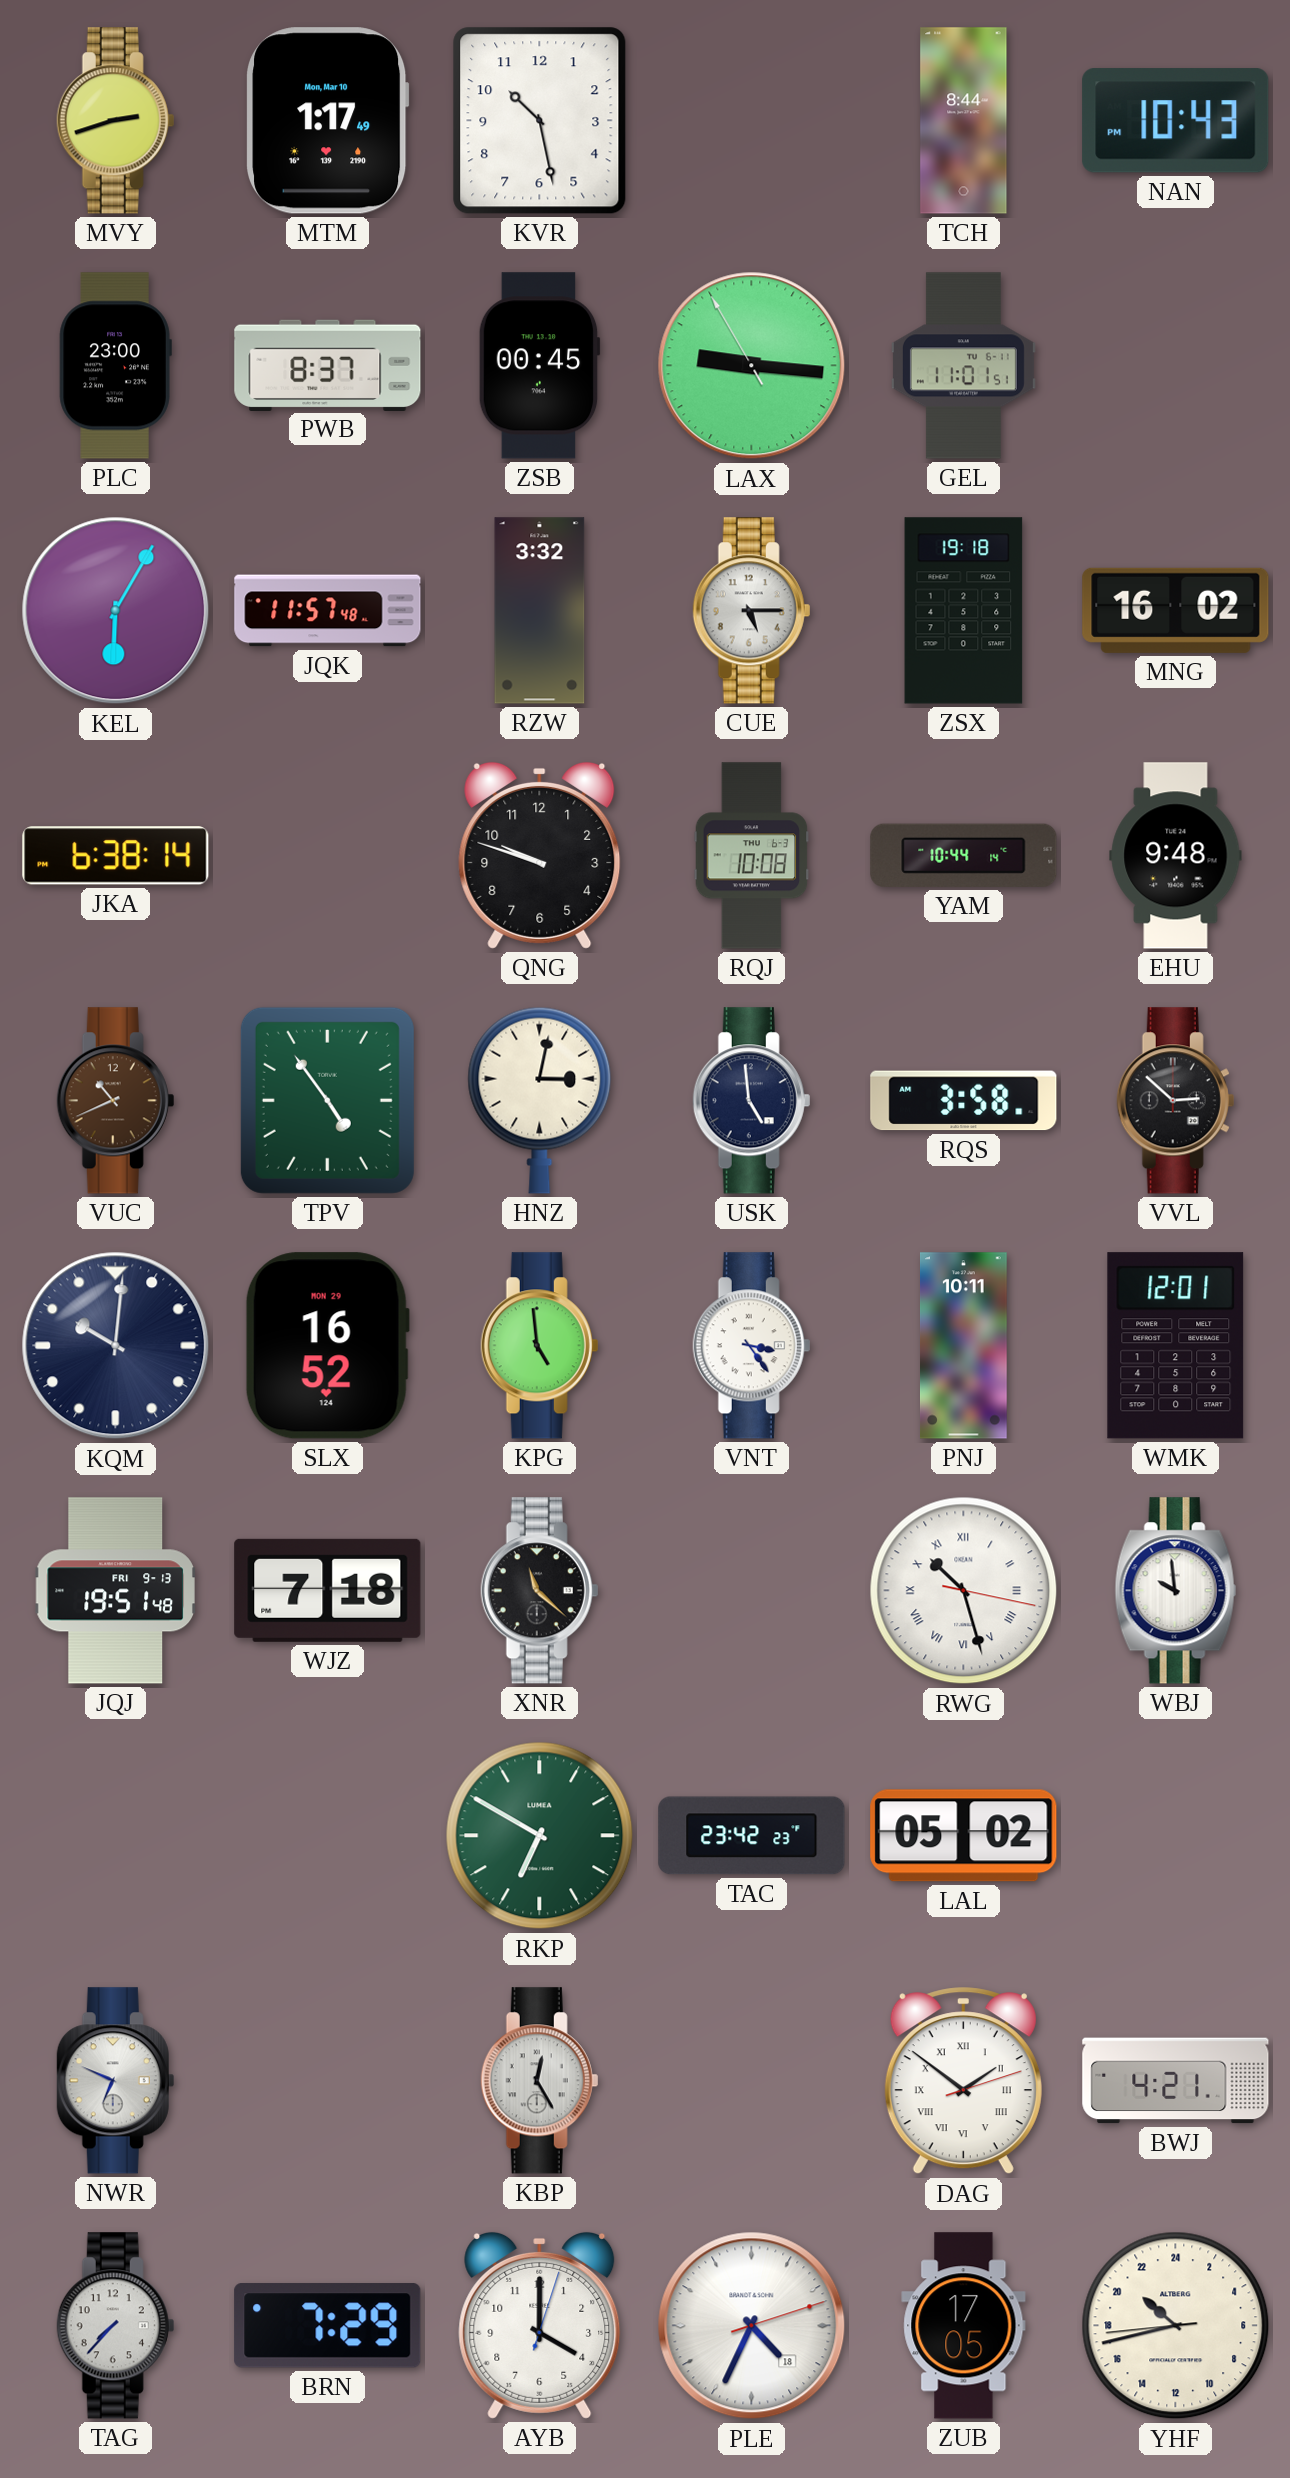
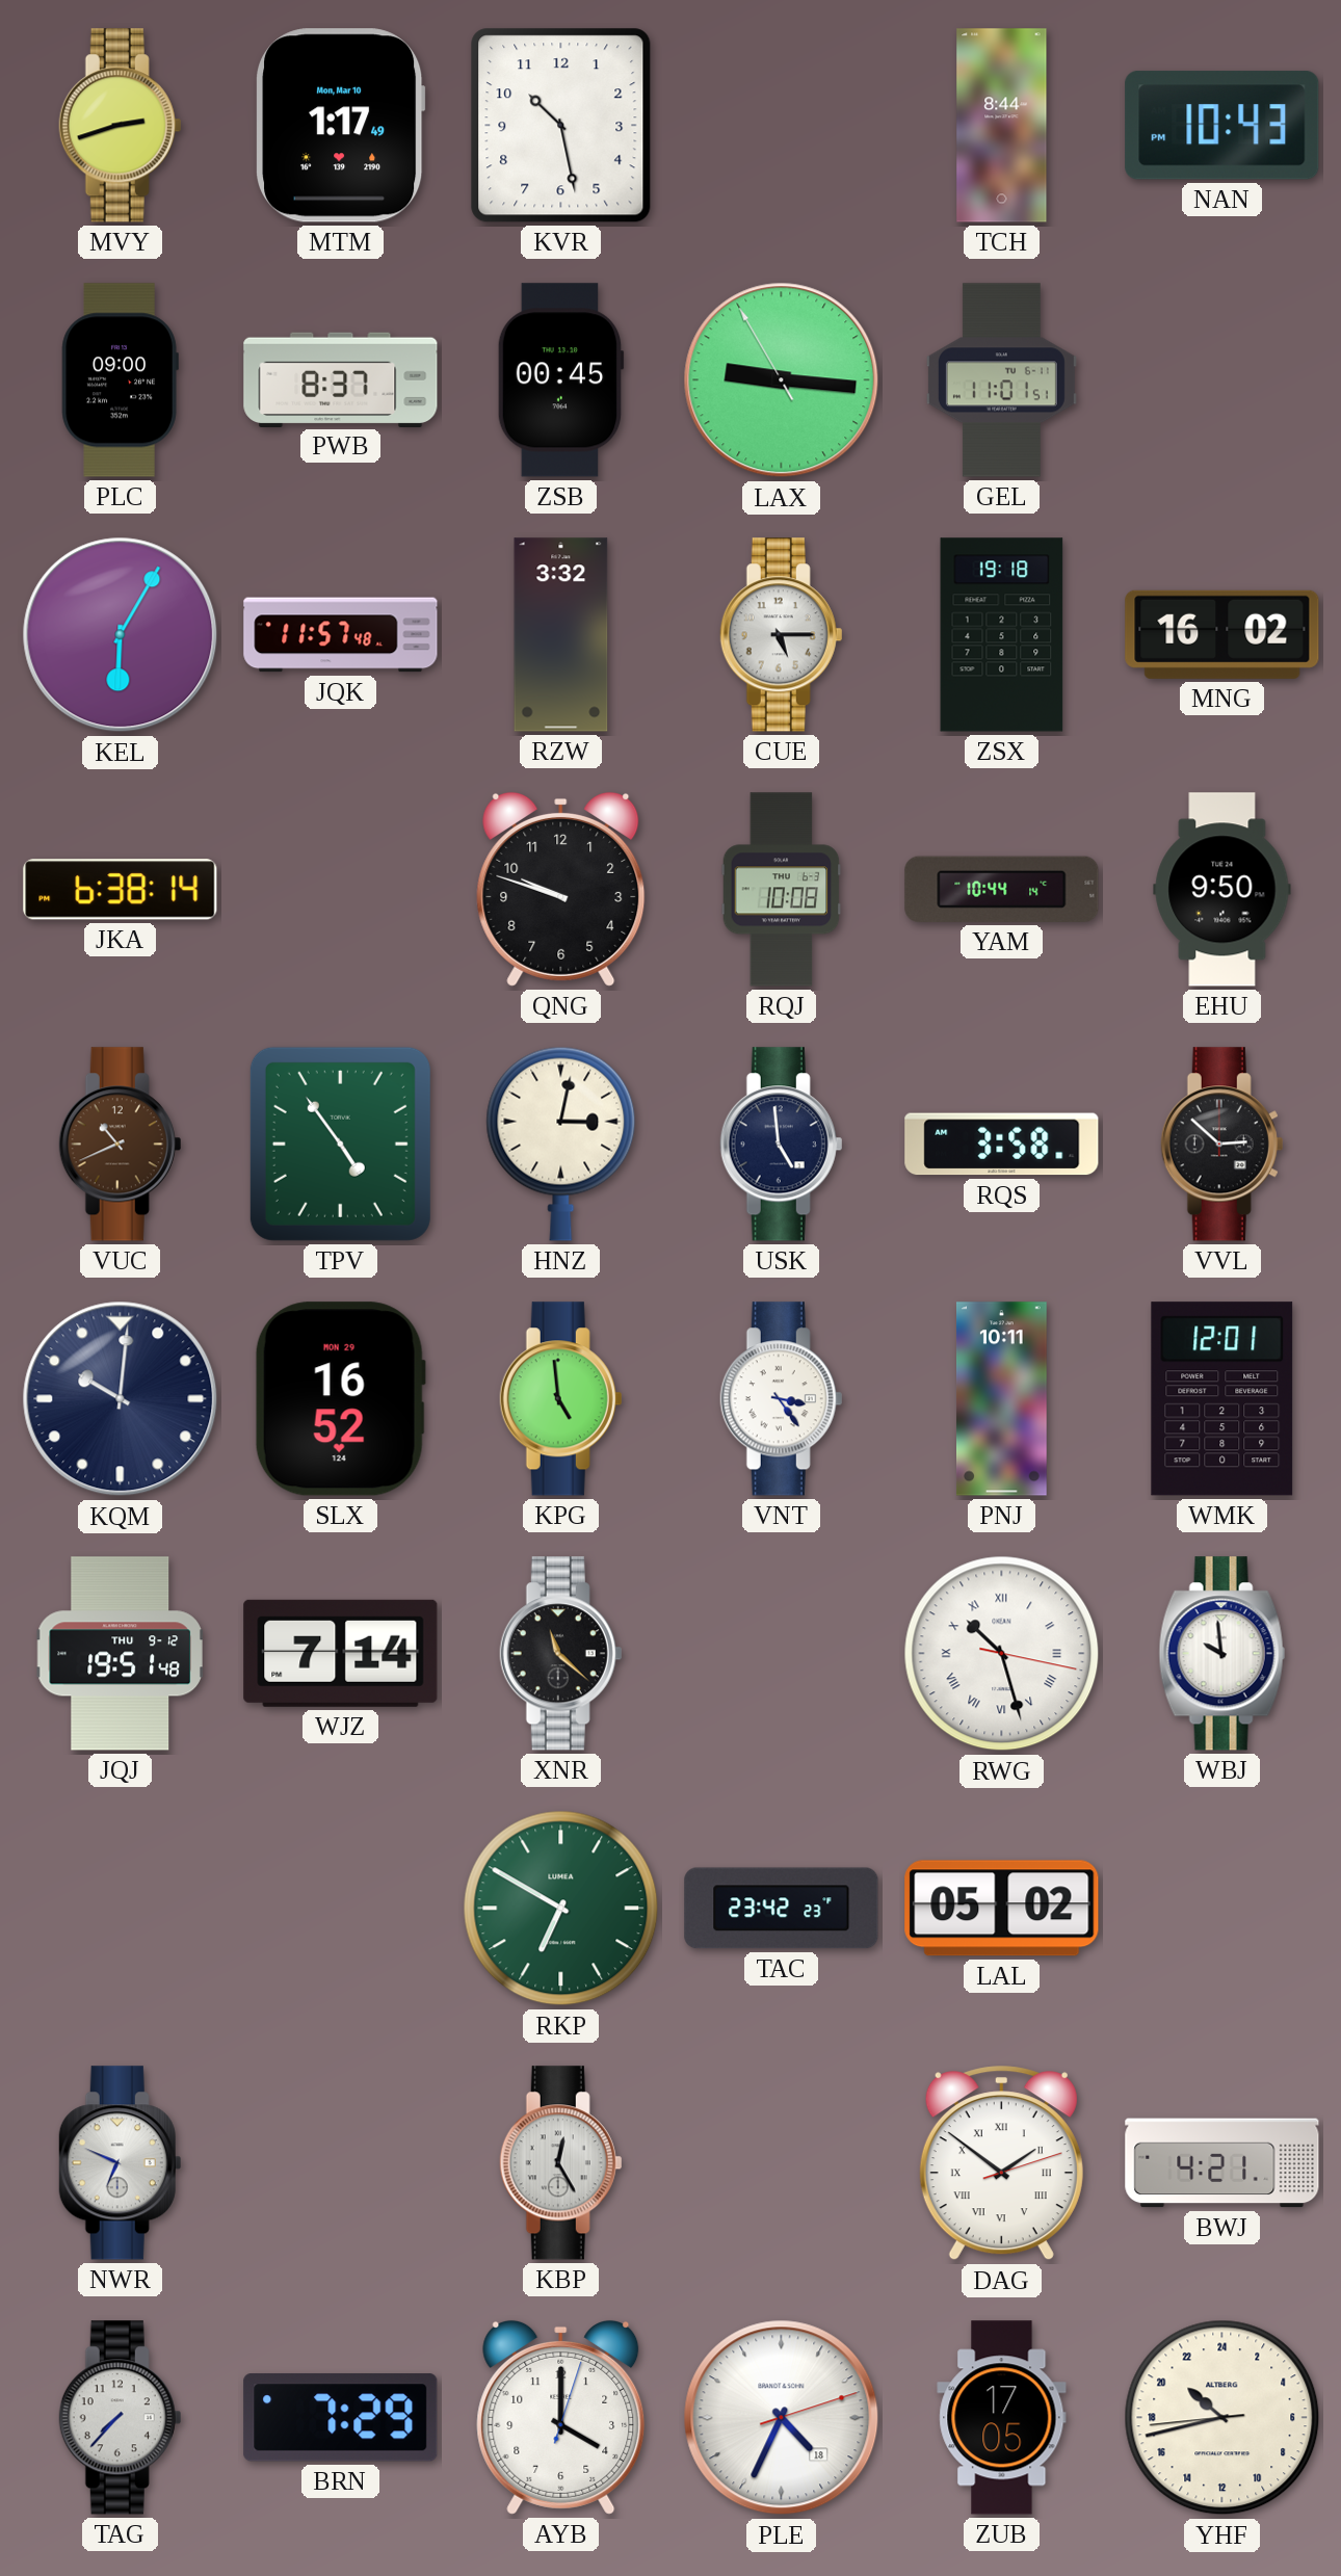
PLC: 23:00 -> 09:00 (120, 380)
EHU: 9:48 -> 9:50 (1222, 890)
JQJ date: FRI 9-13 -> THU 9-12 (121, 1654)
WJZ: 7:18 -> 7:14 (341, 1653)
